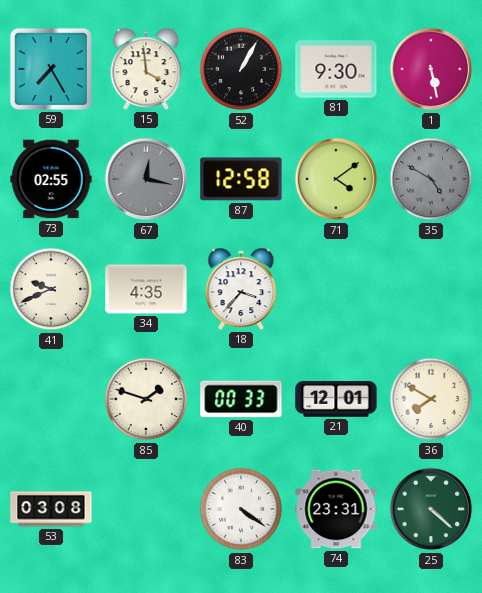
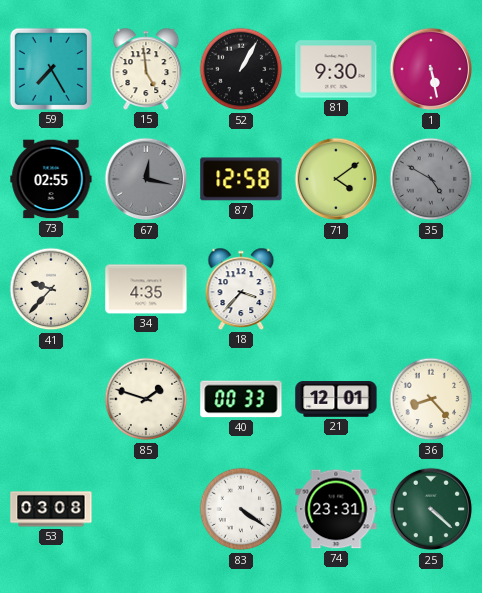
15: 3:59 -> 4:59 (146, 69)
41: 9:41 -> 9:37 (51, 289)
36: 7:50 -> 8:23 (431, 399)
